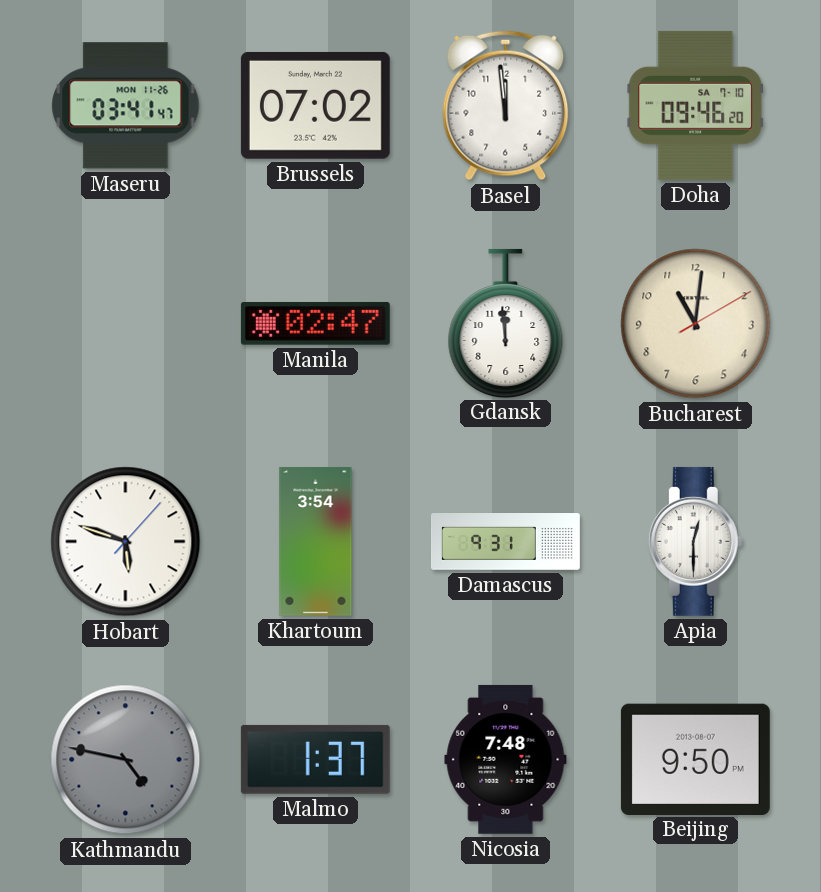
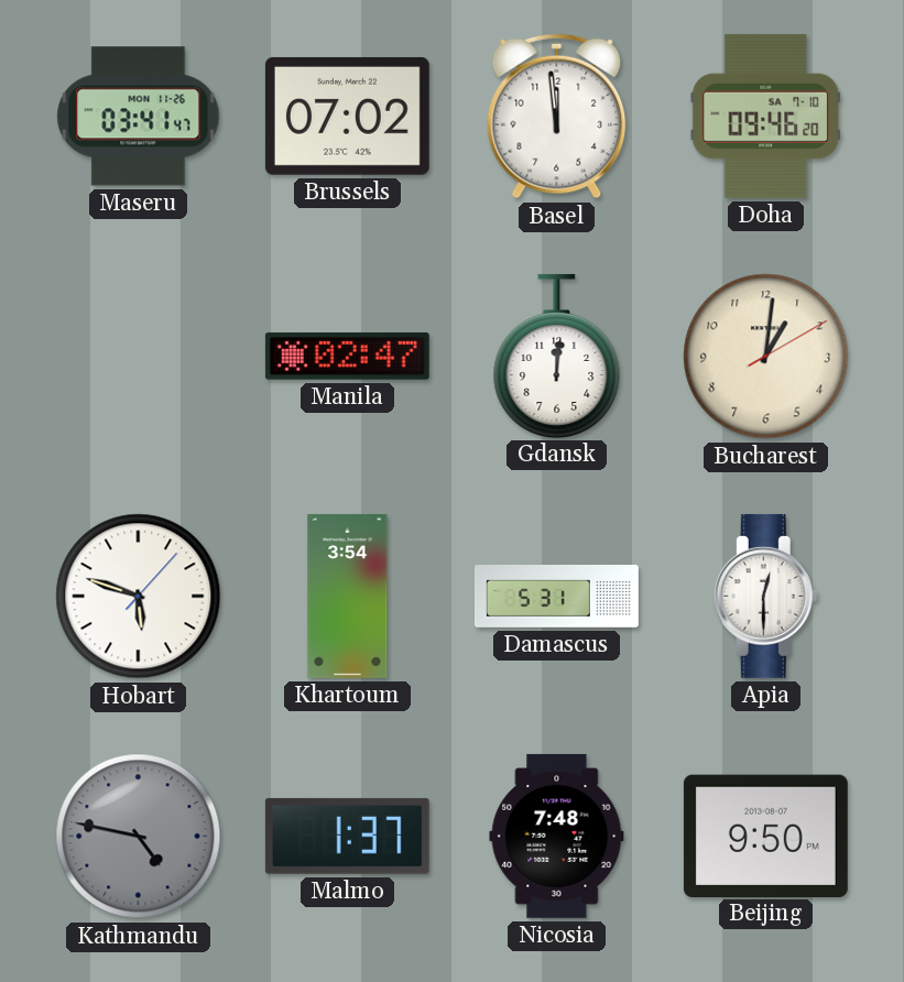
Gdansk: 11:59 -> 12:01 (557, 356)
Bucharest: 11:01 -> 1:01 (766, 357)
Damascus: 9:31 -> 5:31 (557, 597)
